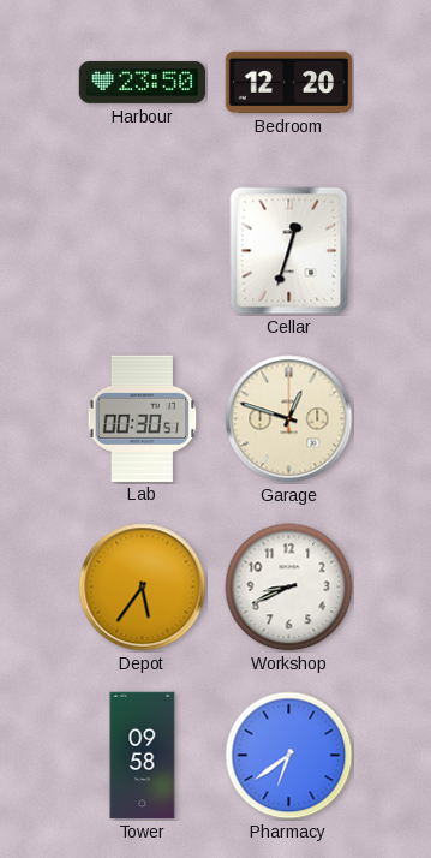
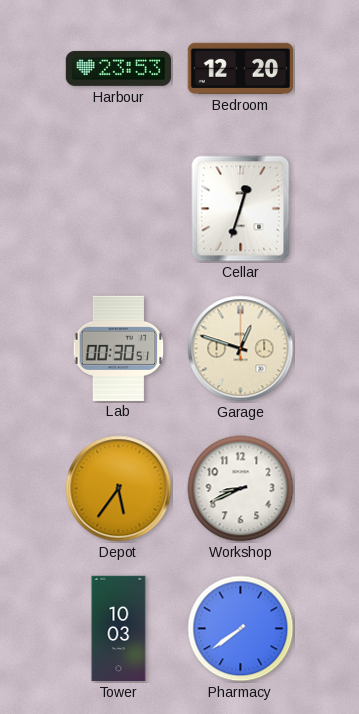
Harbour: 23:50 -> 23:53 (119, 68)
Tower: 09:58 -> 10:03 (119, 629)
Pharmacy: 6:39 -> 7:39 (241, 629)
